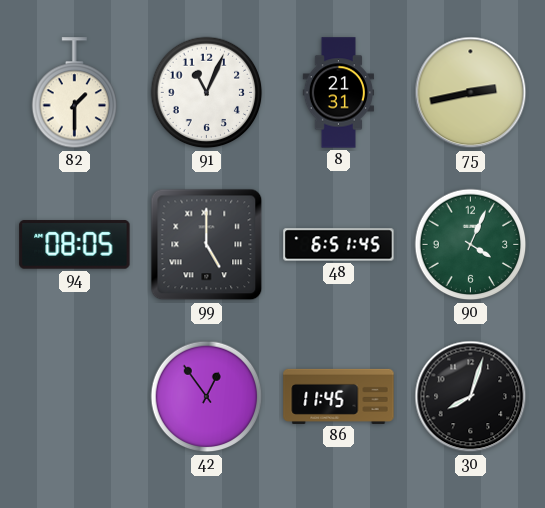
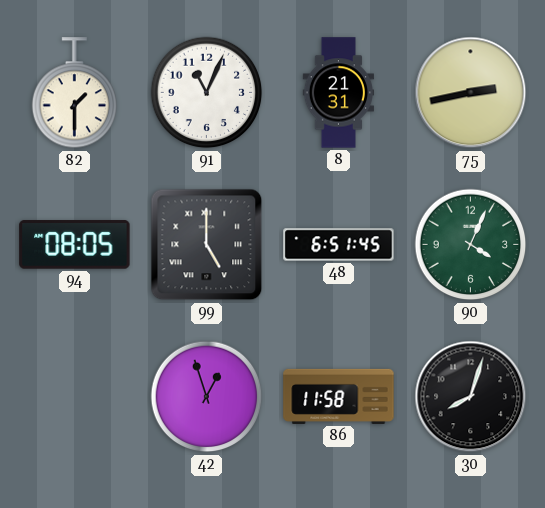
42: 12:54 -> 12:57 (207, 397)
86: 11:45 -> 11:58 (339, 396)
